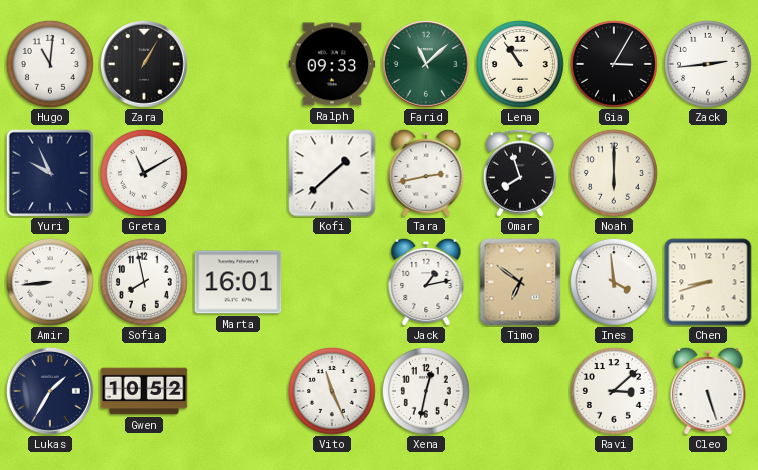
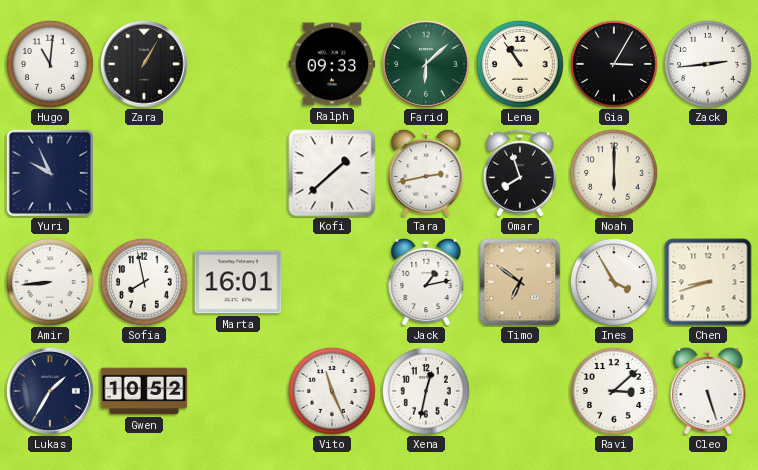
Farid: 11:08 -> 6:08 (427, 65)
Greta: 11:10 -> none (144, 173)
Ines: 3:59 -> 3:55 (614, 282)
